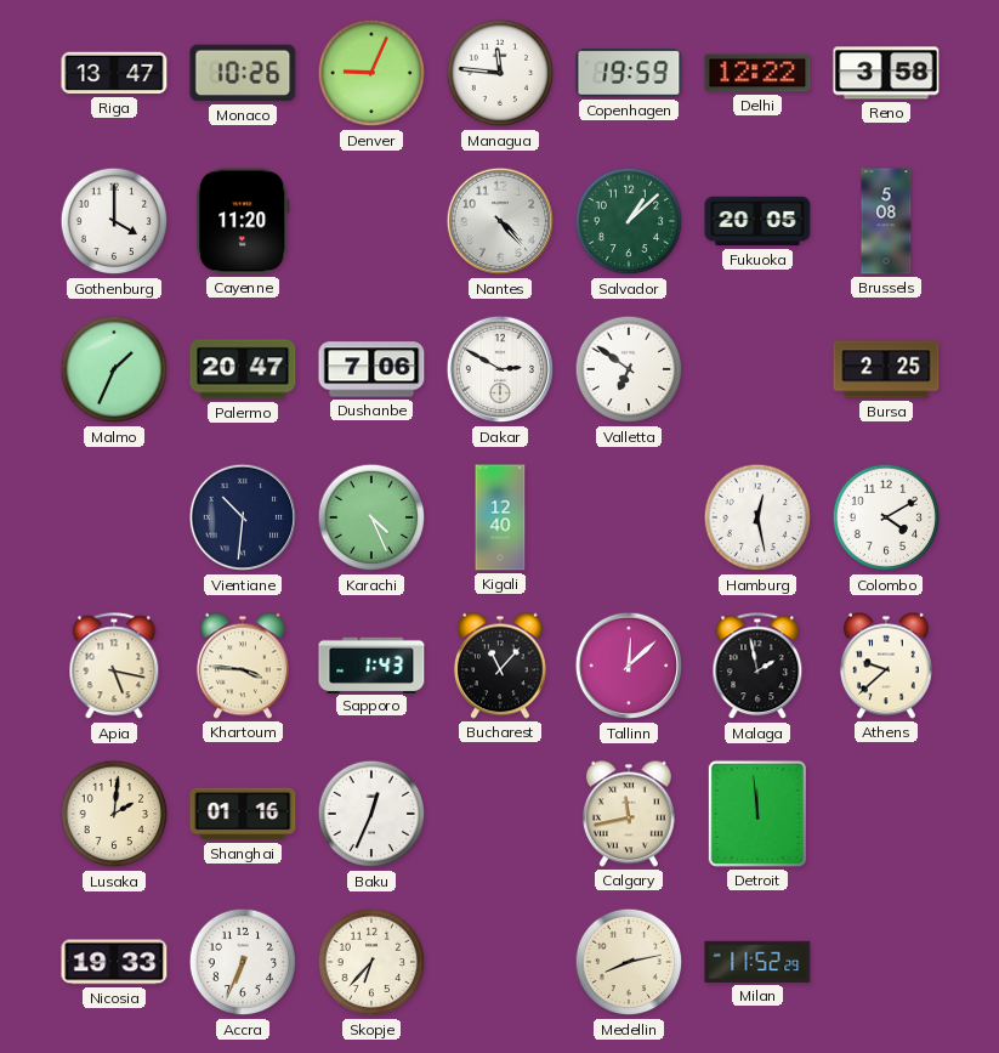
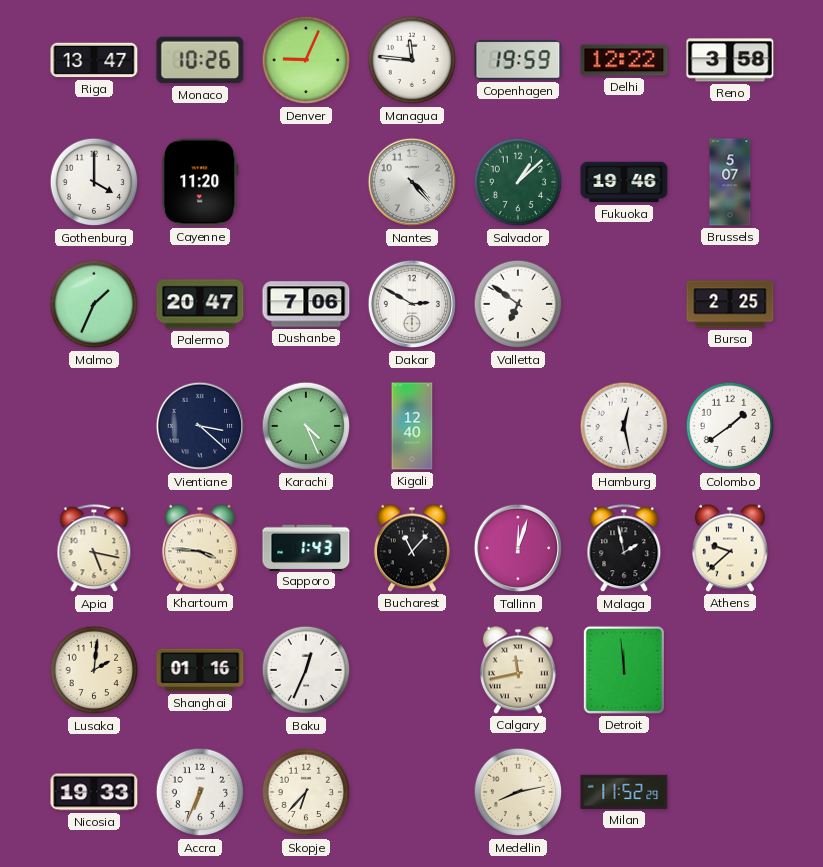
Fukuoka: 20:05 -> 19:46 (624, 182)
Brussels: 5:08 -> 5:07 (730, 182)
Vientiane: 10:31 -> 3:22 (200, 426)
Colombo: 4:10 -> 1:39 (730, 426)
Tallinn: 12:08 -> 12:03 (518, 548)
